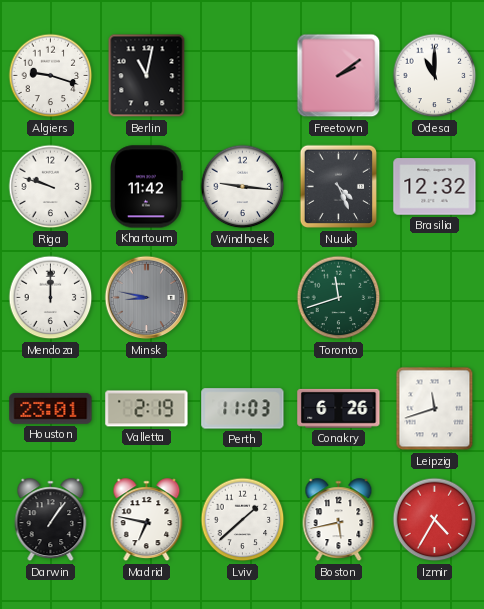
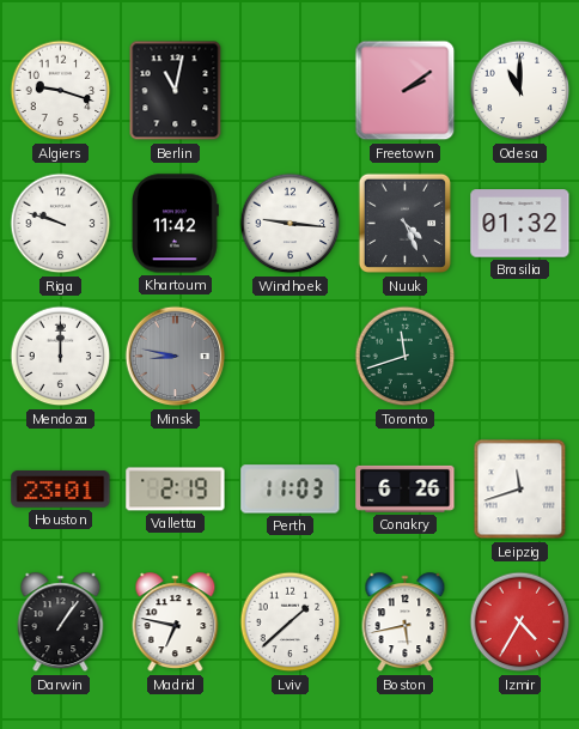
Brasilia: 12:32 -> 01:32 (520, 224)
